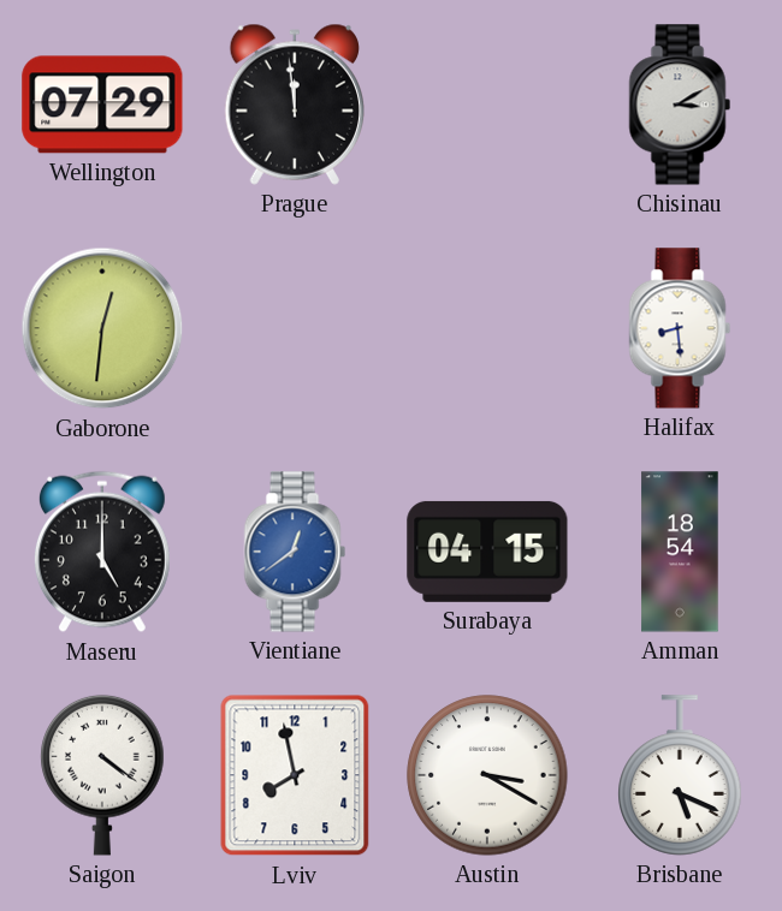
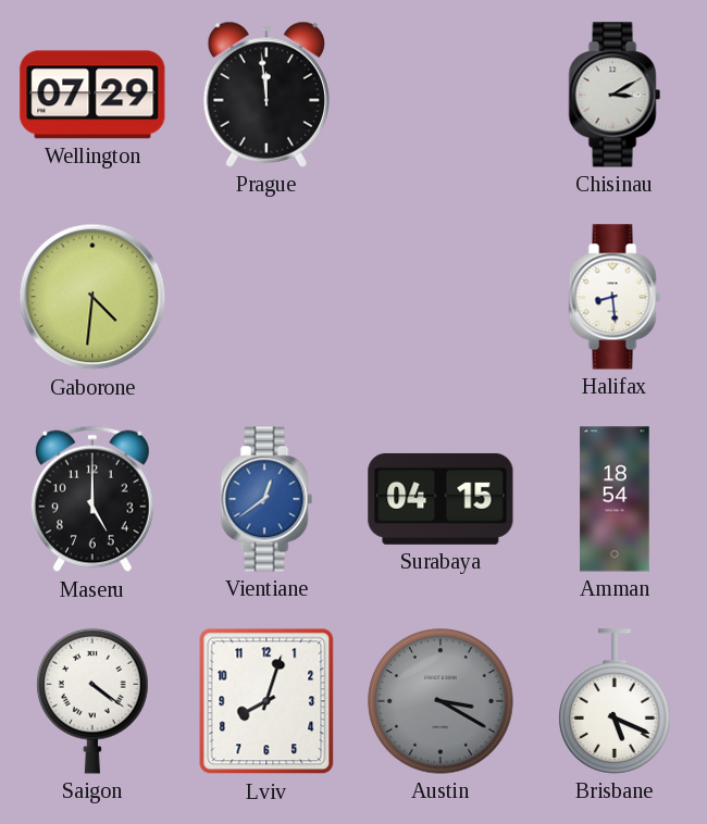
Gaborone: 12:31 -> 4:31 (92, 297)
Lviv: 7:58 -> 8:03 (266, 701)
Austin dial: white -> grey (441, 701)
